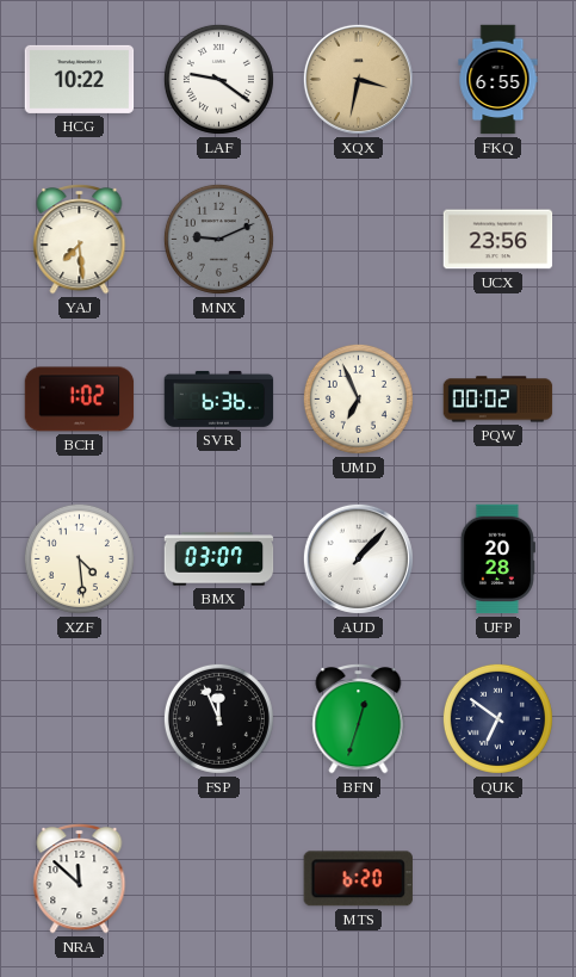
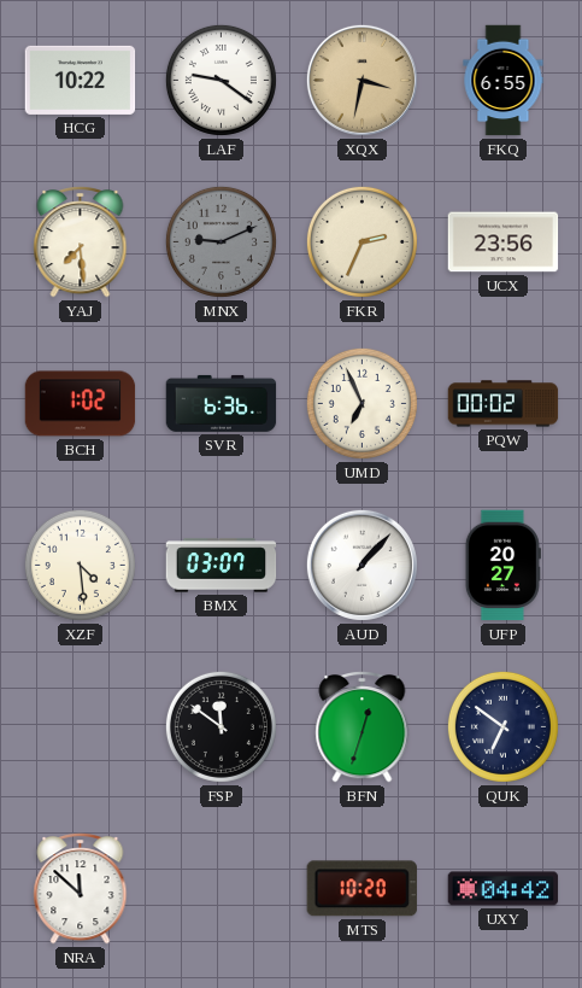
FKR: none -> 2:34 (361, 241)
UFP: 20:28 -> 20:27 (502, 566)
FSP: 11:56 -> 11:51 (221, 726)
MTS: 6:20 -> 10:20 (361, 889)
UXY: none -> 04:42 (504, 889)
